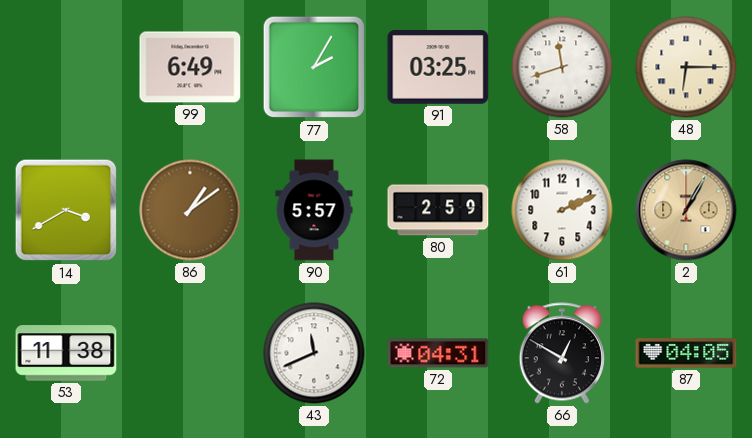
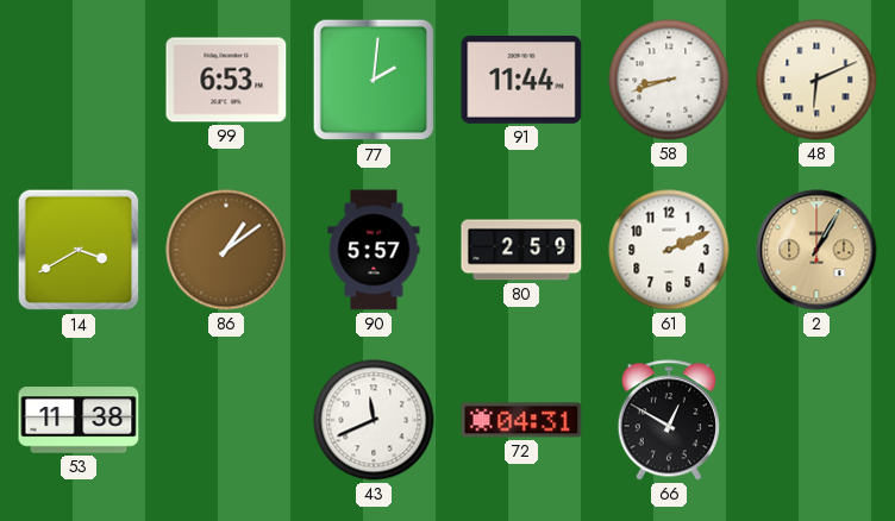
99: 6:49 -> 6:53 (226, 80)
77: 2:05 -> 2:01 (374, 80)
91: 03:25 -> 11:44 (521, 80)
58: 11:42 -> 8:42 (669, 80)
48: 6:15 -> 6:11 (816, 80)
87: 04:05 -> none (686, 353)
